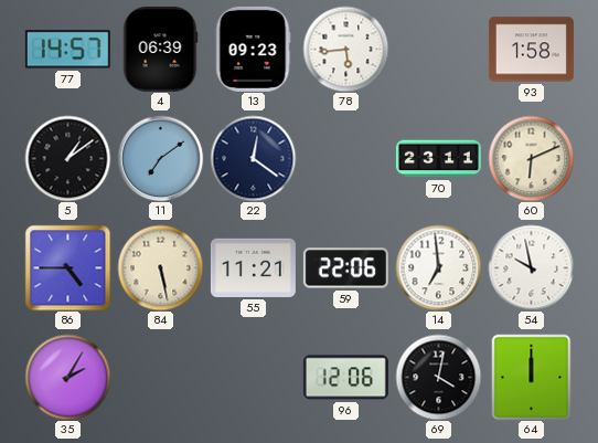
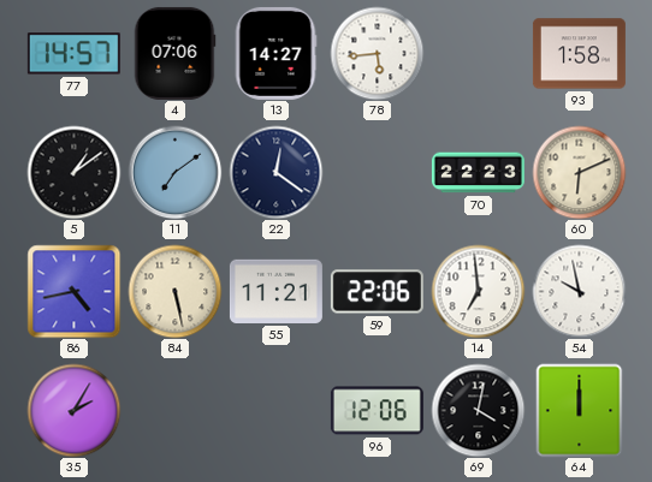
4: 06:39 -> 07:06 (174, 53)
13: 09:23 -> 14:27 (275, 53)
70: 23:11 -> 22:23 (478, 173)
86: 4:45 -> 4:43 (73, 291)
